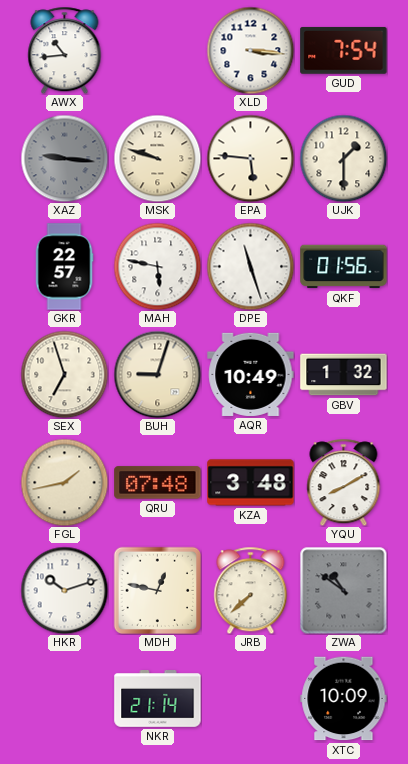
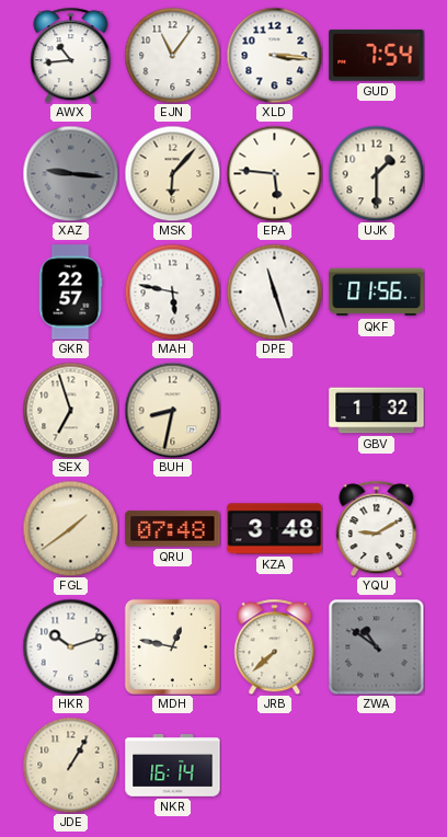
EJN: none -> 11:06 (172, 55)
MSK: 9:48 -> 6:07 (172, 173)
BUH: 9:03 -> 8:32 (172, 410)
AQR: 10:49 -> none (251, 374)
FGL: 1:43 -> 1:39 (70, 528)
YQU: 8:10 -> 9:10 (377, 528)
JDE: none -> 1:05 (70, 765)
NKR: 21:14 -> 16:14 (173, 766)
XTC: 10:09 -> none (344, 699)
